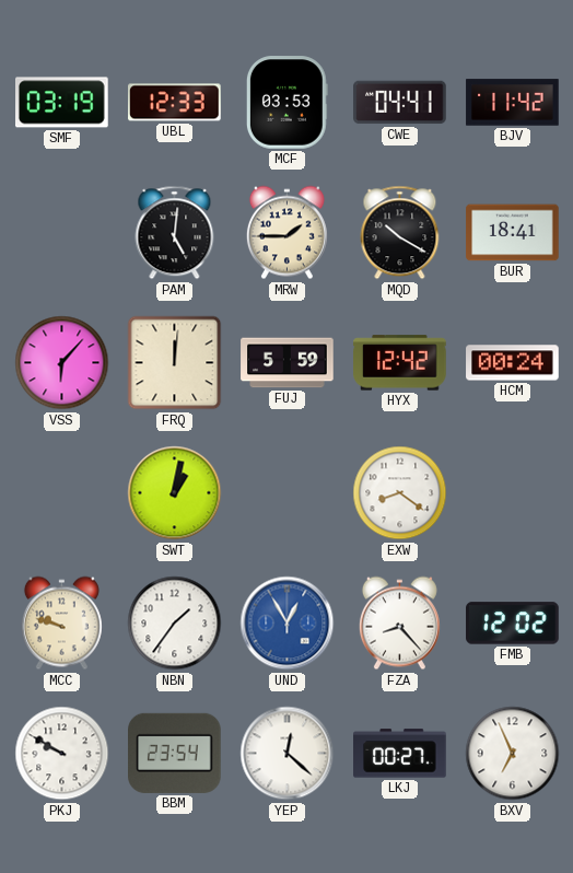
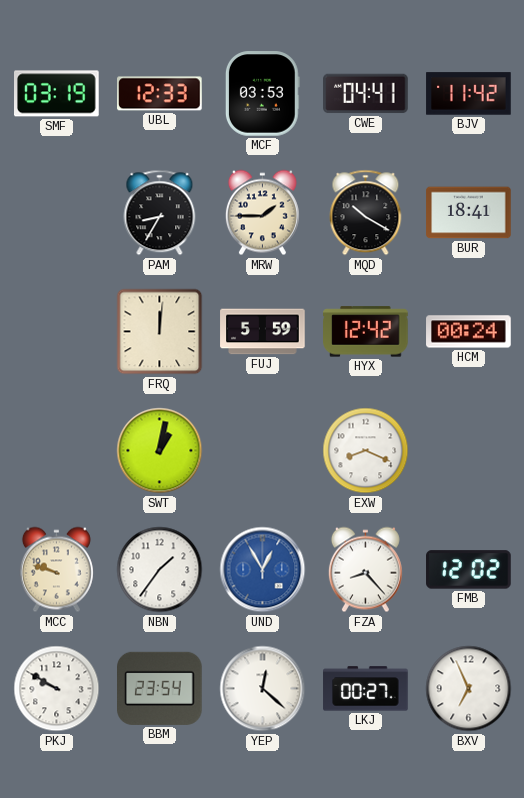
PAM: 5:01 -> 8:35 (160, 213)
VSS: 6:07 -> none (62, 363)
EXW: 8:21 -> 8:19 (366, 451)
